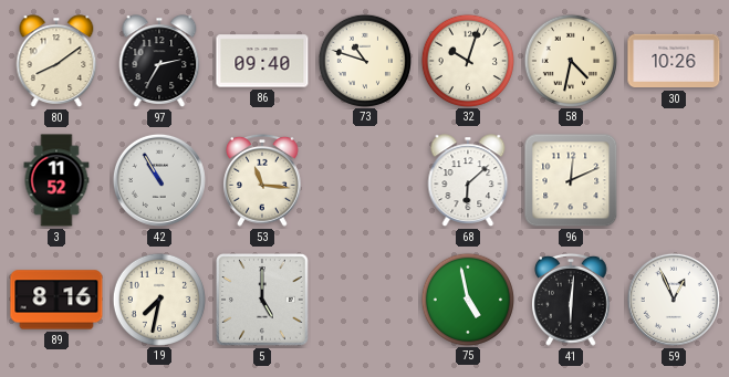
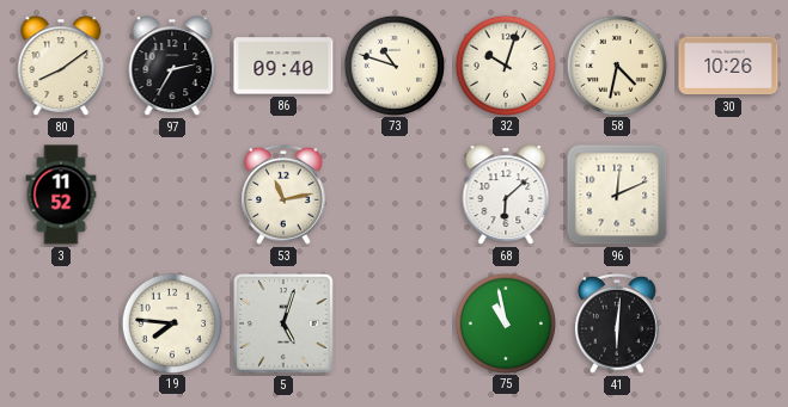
42: 10:55 -> none (159, 180)
53: 11:16 -> 11:13 (285, 195)
89: 8:16 -> none (56, 300)
19: 7:32 -> 7:46 (171, 322)
5: 5:00 -> 5:03 (283, 323)
75: 4:58 -> 10:58 (505, 322)
59: 12:56 -> none (674, 300)
